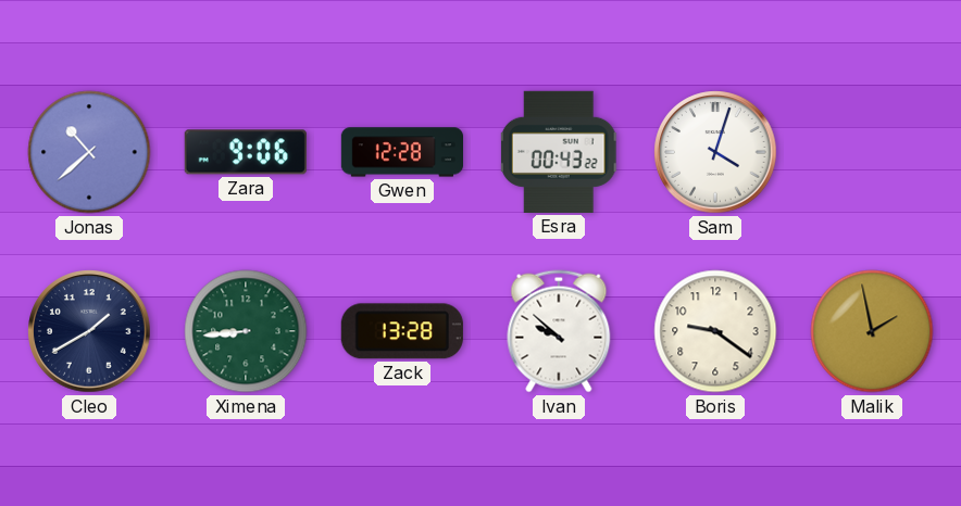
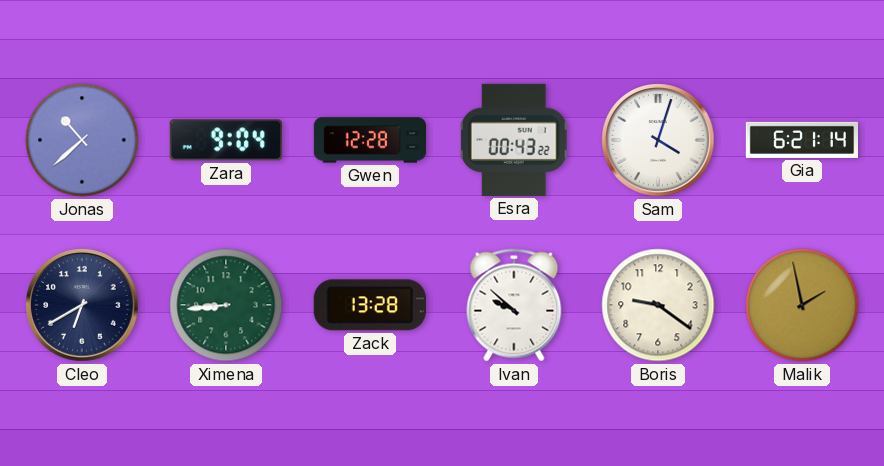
Zara: 9:06 -> 9:04 (226, 140)
Gia: none -> 6:21 (801, 140)
Cleo: 1:40 -> 6:40 (82, 305)
